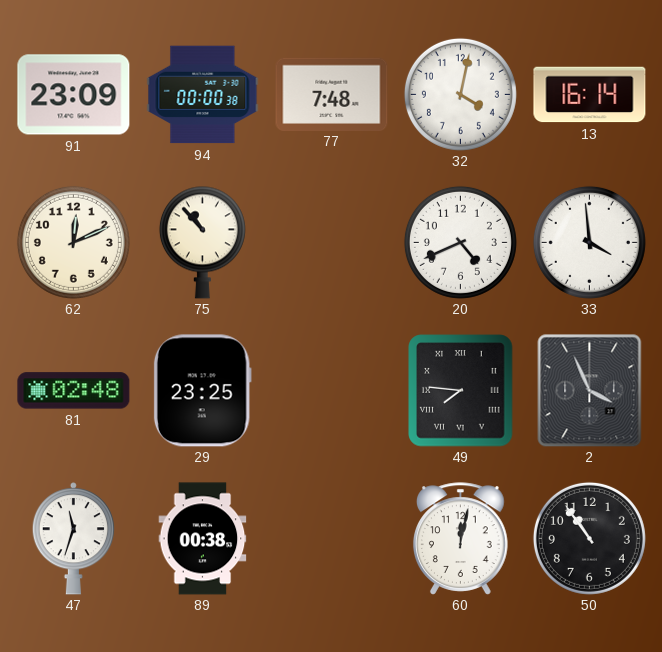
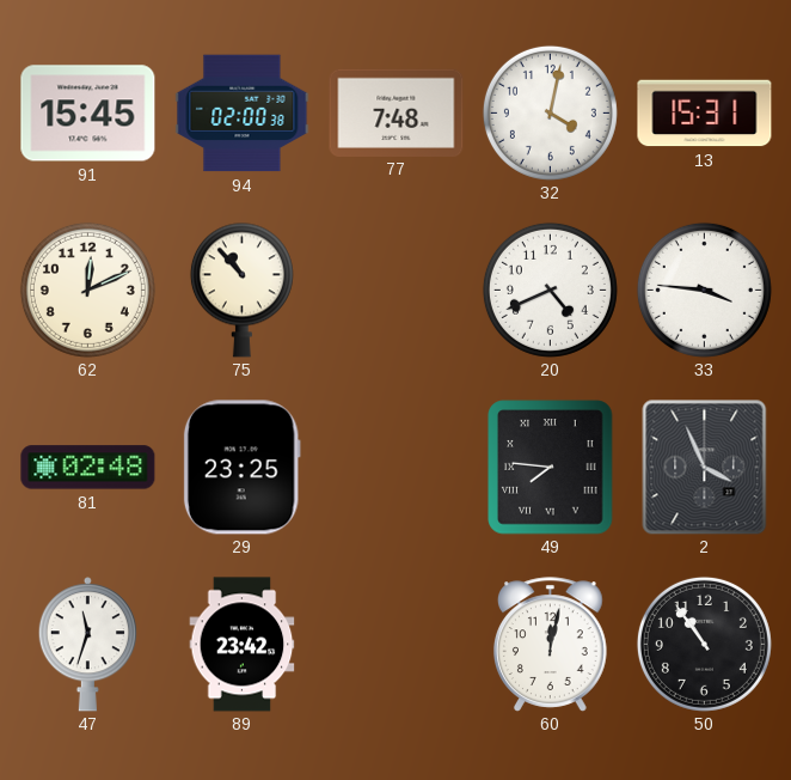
91: 23:09 -> 15:45 (88, 114)
94: 00:00 -> 02:00 (243, 114)
13: 16:14 -> 15:31 (705, 114)
33: 3:59 -> 3:46 (704, 290)
89: 00:38 -> 23:42 (243, 645)
